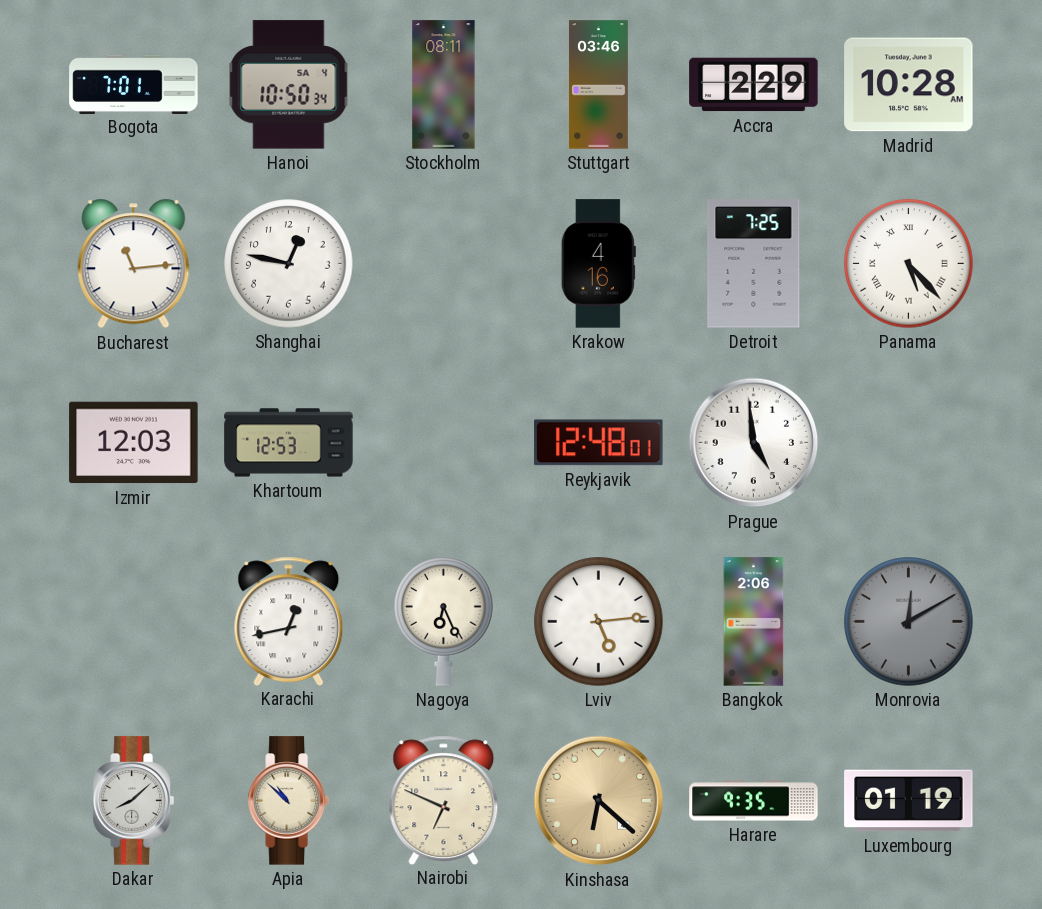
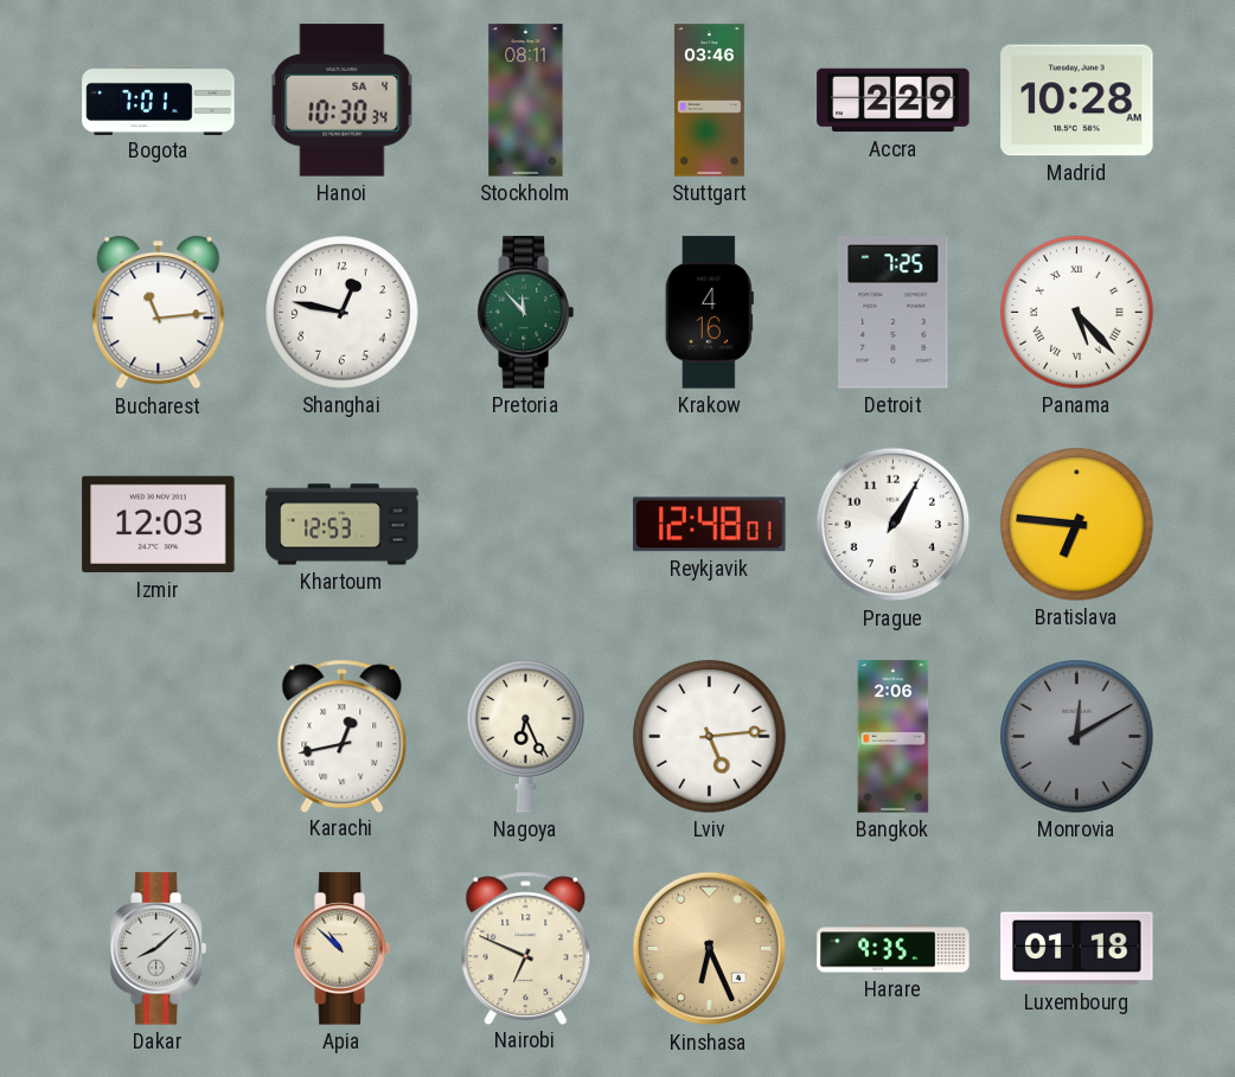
Hanoi: 10:50 -> 10:30 (343, 101)
Pretoria: none -> 11:53 (525, 313)
Prague: 4:59 -> 1:05 (894, 525)
Bratislava: none -> 6:46 (1077, 525)
Kinshasa: 6:22 -> 6:26 (710, 949)
Luxembourg: 01:19 -> 01:18 (1077, 949)
